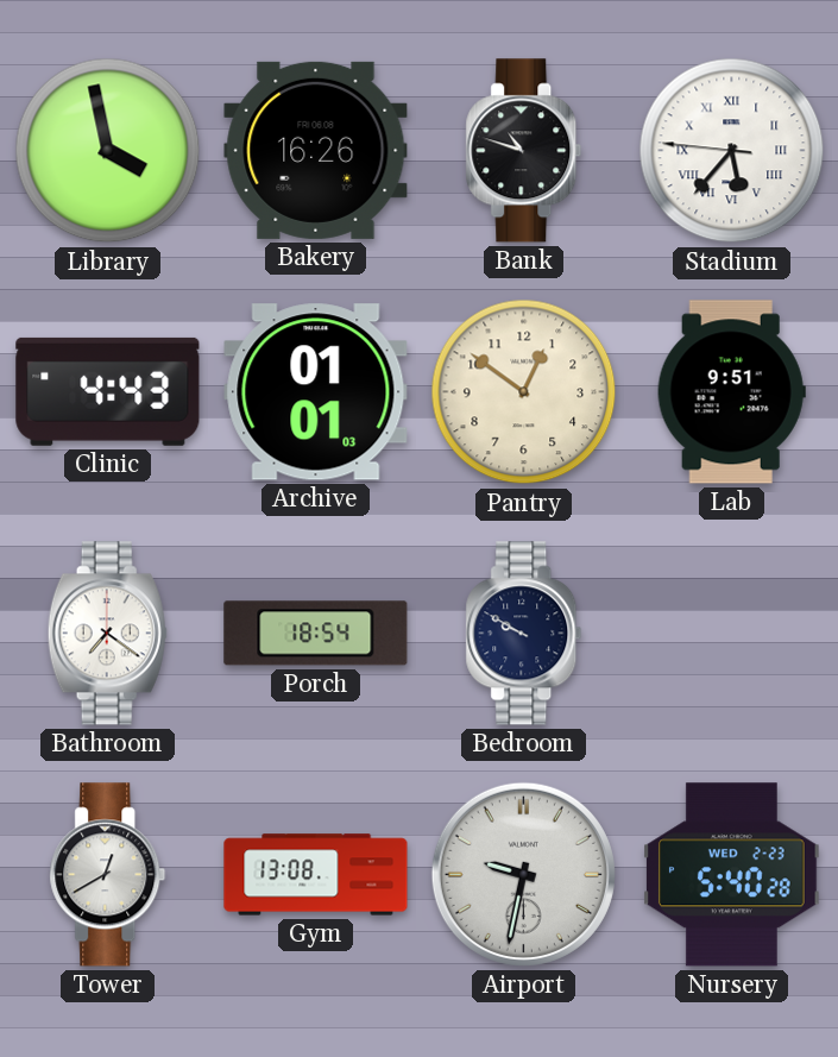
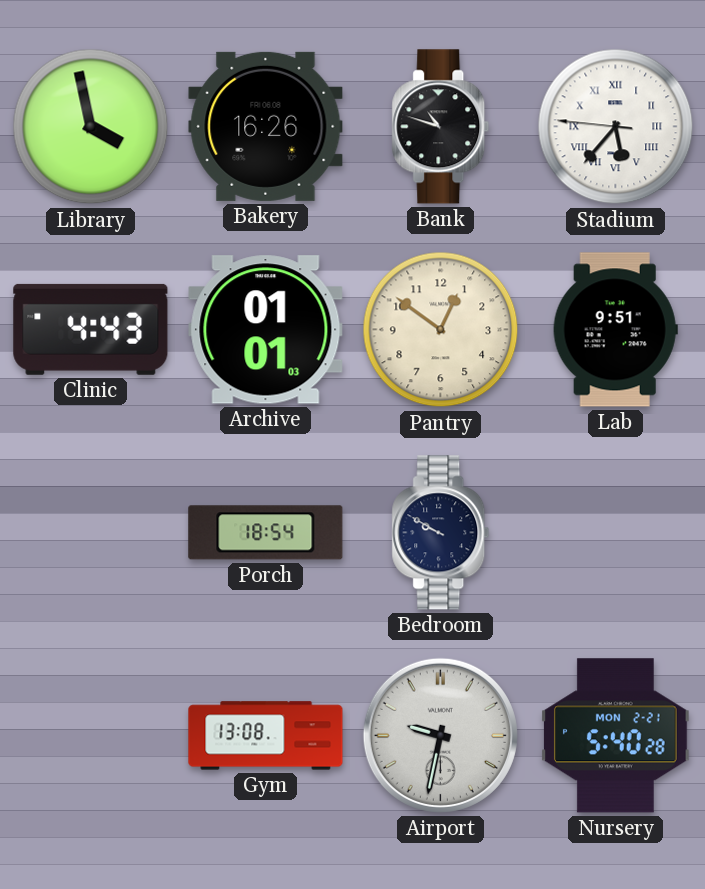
Bathroom: 7:21 -> none (107, 634)
Tower: 12:40 -> none (108, 875)
Nursery date: WED 2-23 -> MON 2-21 (616, 736)
